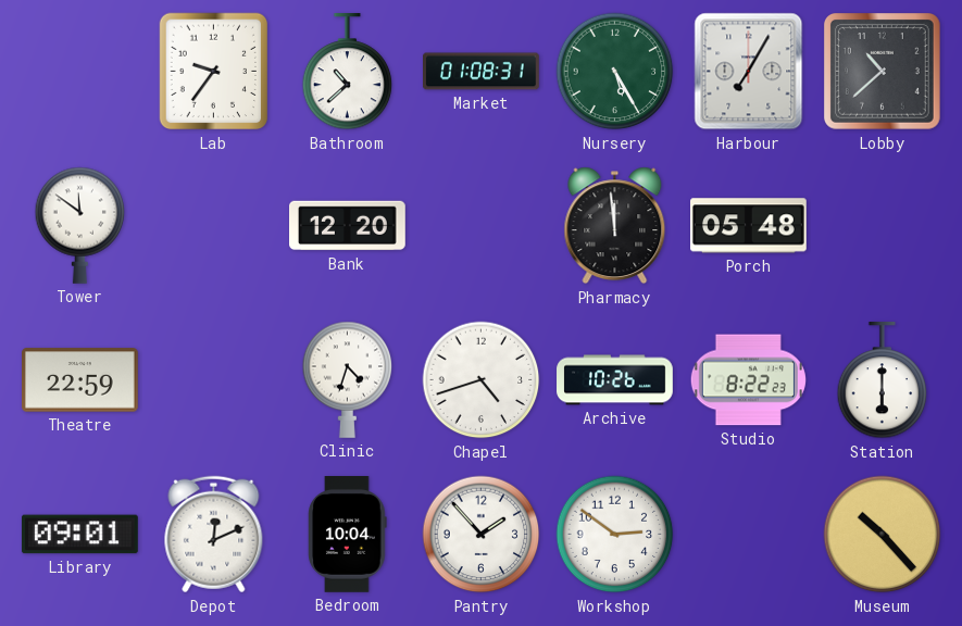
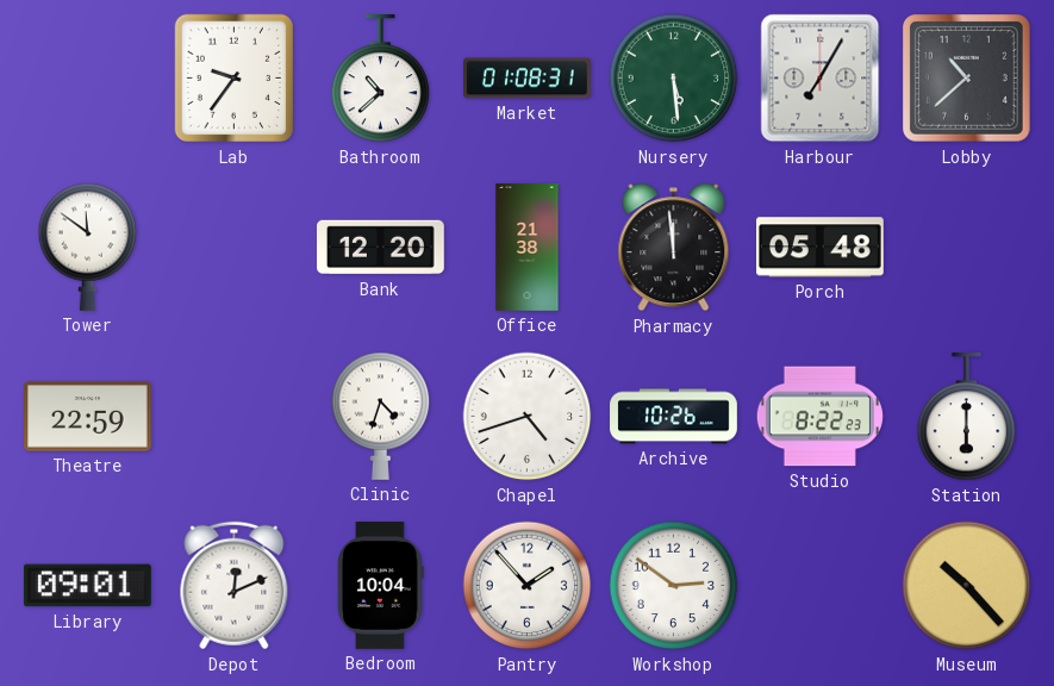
Nursery: 5:25 -> 5:29 (674, 79)
Office: none -> 21:38 (528, 248)
